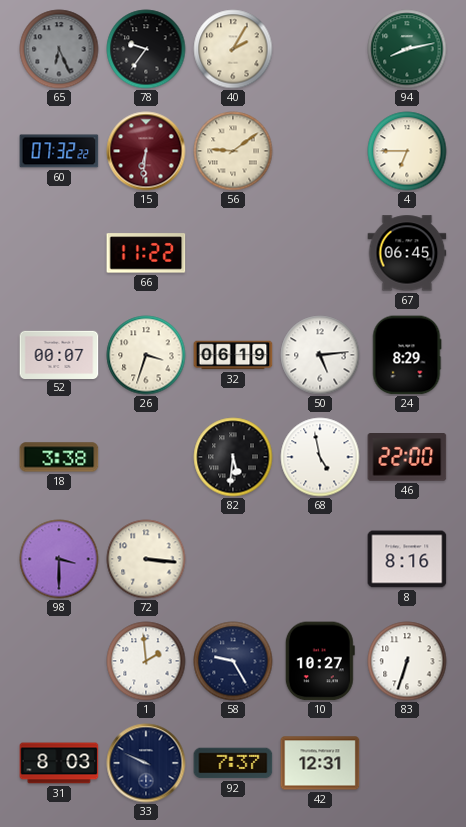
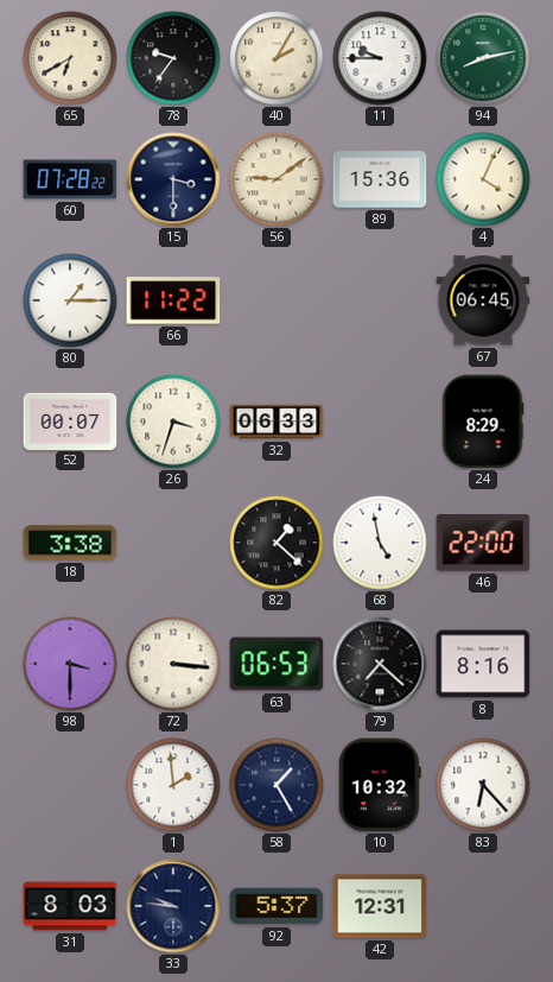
65: 6:26 -> 6:40 (70, 58)
65 dial: grey -> cream (70, 58)
11: none -> 9:45 (380, 58)
60: 07:32 -> 07:28 (70, 179)
15: 6:31 -> 3:30 (173, 179)
15 dial: burgundy -> navy (173, 179)
89: none -> 15:36 (380, 179)
4: 6:45 -> 4:04 (483, 179)
80: none -> 1:15 (70, 300)
32: 06:19 -> 06:33 (276, 422)
50: 5:14 -> none (320, 355)
82: 5:31 -> 1:22 (276, 543)
63: none -> 06:53 (276, 664)
79: none -> 7:22 (380, 664)
58: 9:25 -> 1:25 (276, 785)
10: 10:27 -> 10:32 (380, 785)
83: 6:33 -> 6:23 (483, 785)
33: 9:49 -> 9:46 (173, 906)
92: 7:37 -> 5:37 (276, 906)
